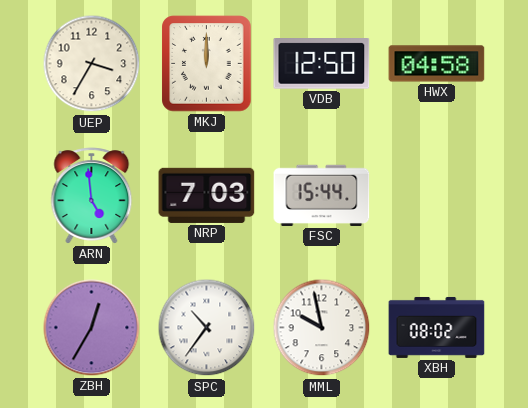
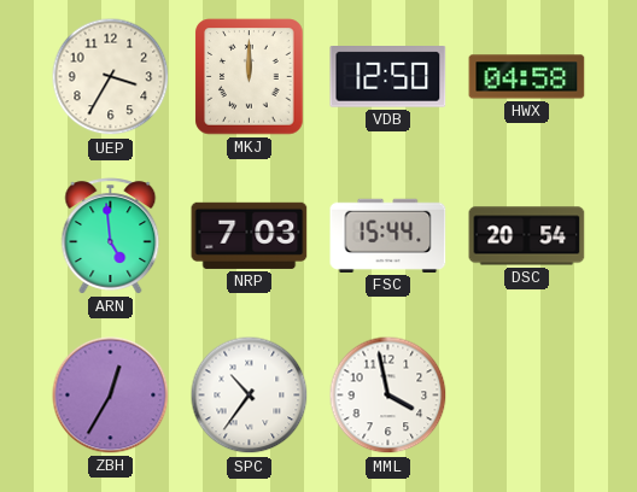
DSC: none -> 20:54 (527, 236)
MML: 9:58 -> 3:58 (388, 396)
XBH: 08:02 -> none (437, 327)
